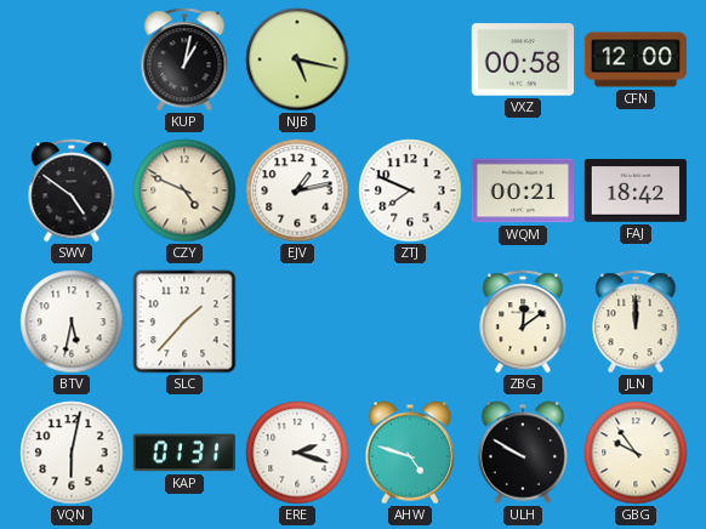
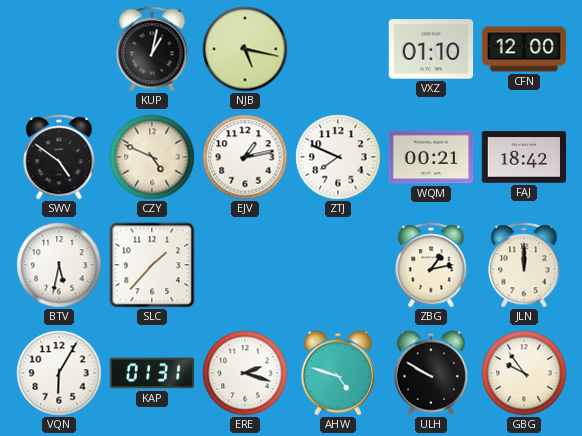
VXZ: 00:58 -> 01:10 (431, 49)
ZBG: 12:09 -> 1:13 (431, 265)
VQN: 6:02 -> 6:05 (59, 373)
